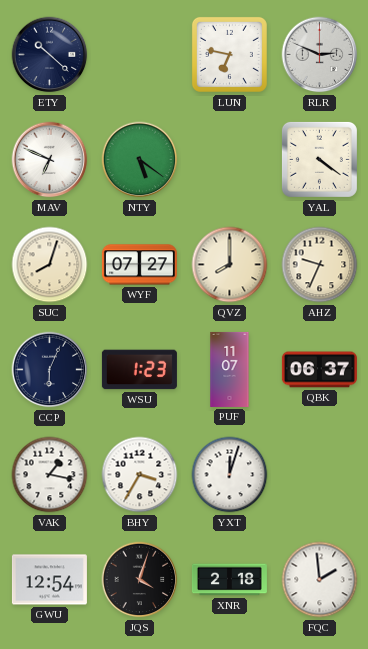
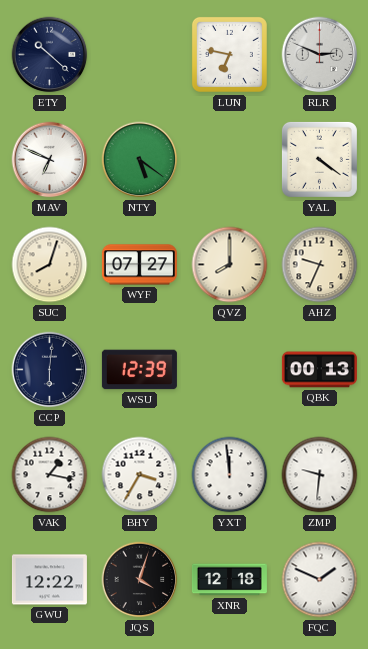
CCP: 6:04 -> 6:01 (50, 370)
WSU: 1:23 -> 12:39 (139, 370)
PUF: 11:07 -> none (230, 369)
QBK: 06:37 -> 00:13 (319, 370)
YXT: 12:03 -> 11:59 (230, 475)
ZMP: none -> 9:31 (320, 475)
GWU: 12:54 -> 12:22 (49, 580)
XNR: 2:18 -> 12:18 (229, 580)
FQC: 1:59 -> 1:49 (320, 580)
